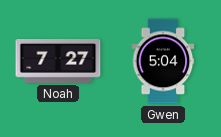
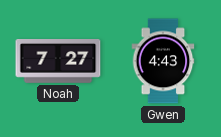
Gwen: 5:04 -> 4:43 (163, 61)
